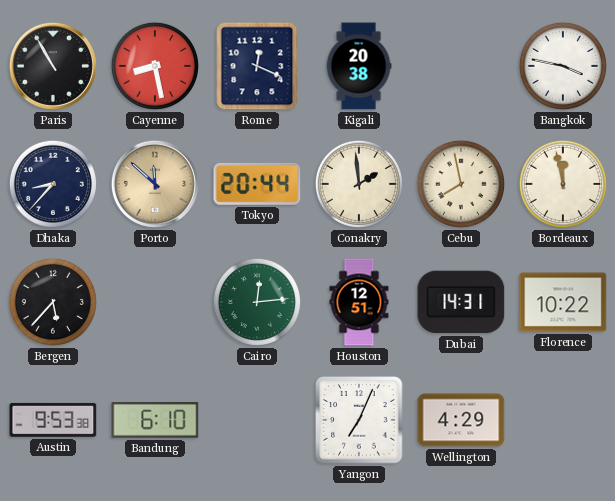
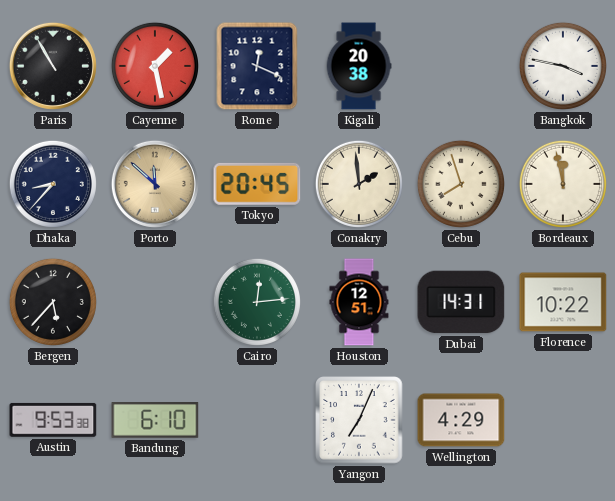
Cayenne: 8:28 -> 1:28 (155, 66)
Tokyo: 20:44 -> 20:45 (257, 184)
Cebu: 7:58 -> 7:57 (461, 184)
